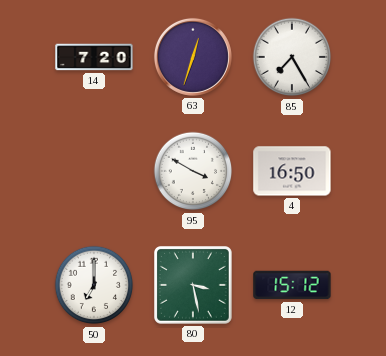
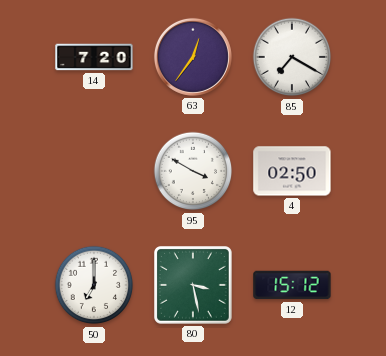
63: 12:33 -> 12:36 (193, 57)
85: 7:25 -> 7:20 (292, 57)
4: 16:50 -> 02:50 (292, 171)
